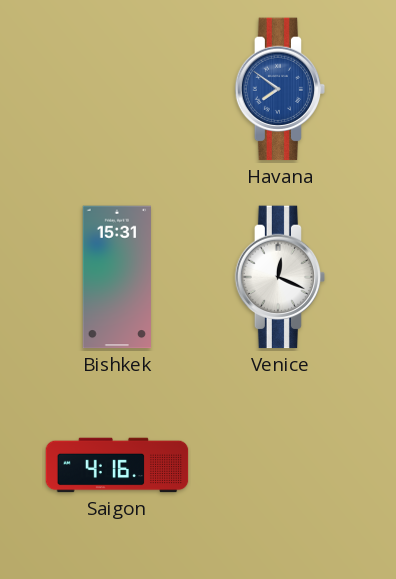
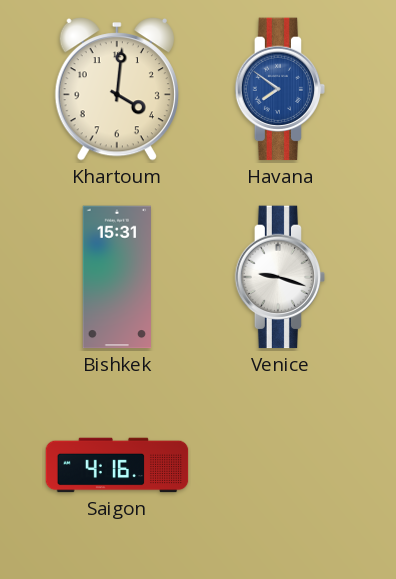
Khartoum: none -> 4:01 (117, 90)
Venice: 12:19 -> 9:18 (280, 277)
